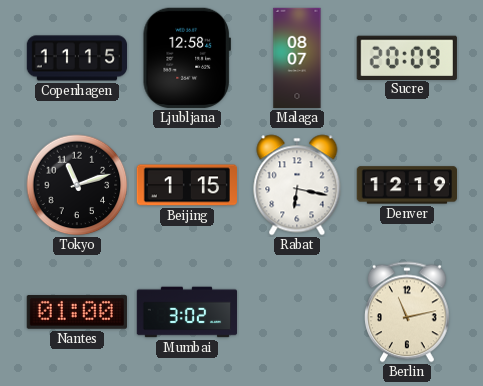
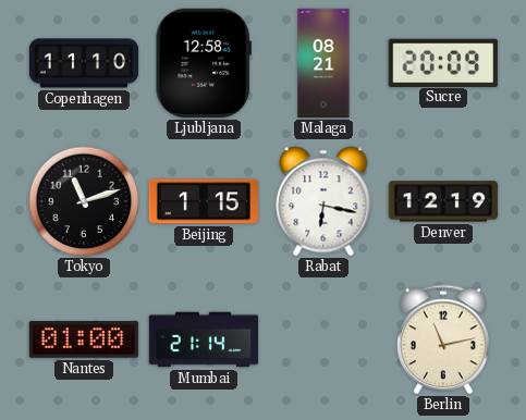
Copenhagen: 11:15 -> 11:10 (84, 63)
Malaga: 08:07 -> 08:21 (323, 63)
Mumbai: 3:02 -> 21:14 (204, 339)
